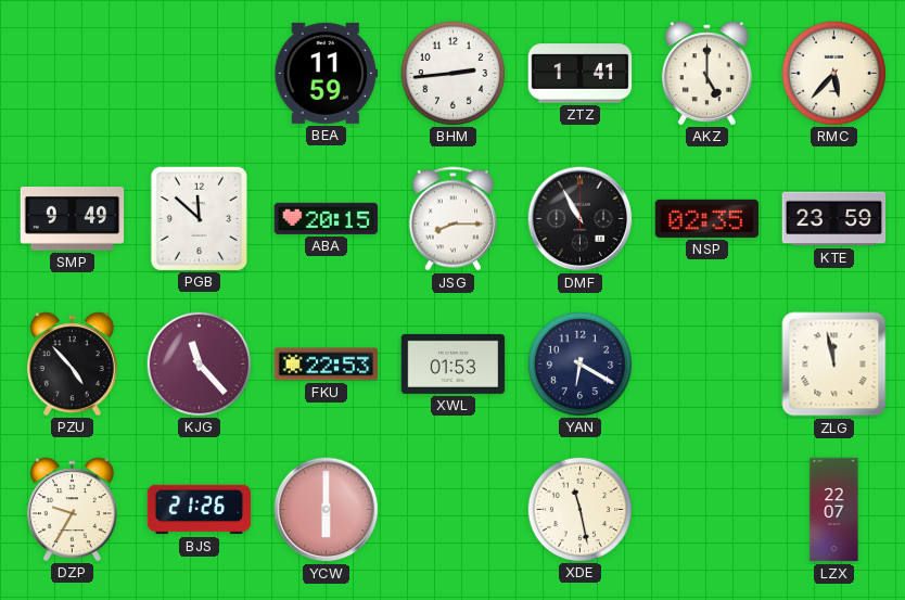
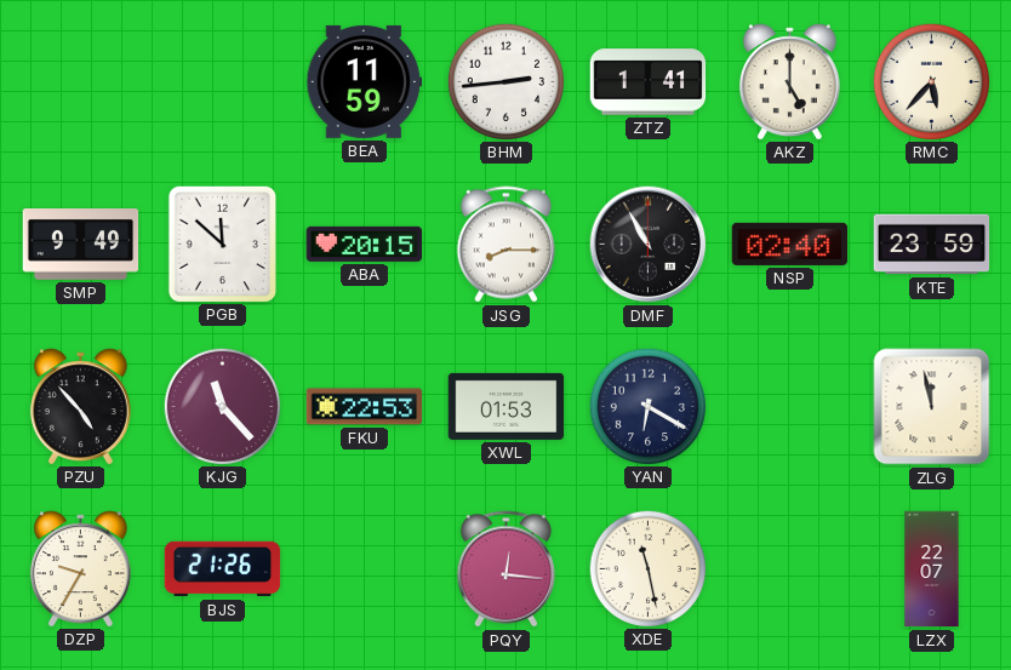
NSP: 02:35 -> 02:40 (790, 244)
YCW: 6:00 -> none (327, 510)
PQY: none -> 12:16 (505, 569)
